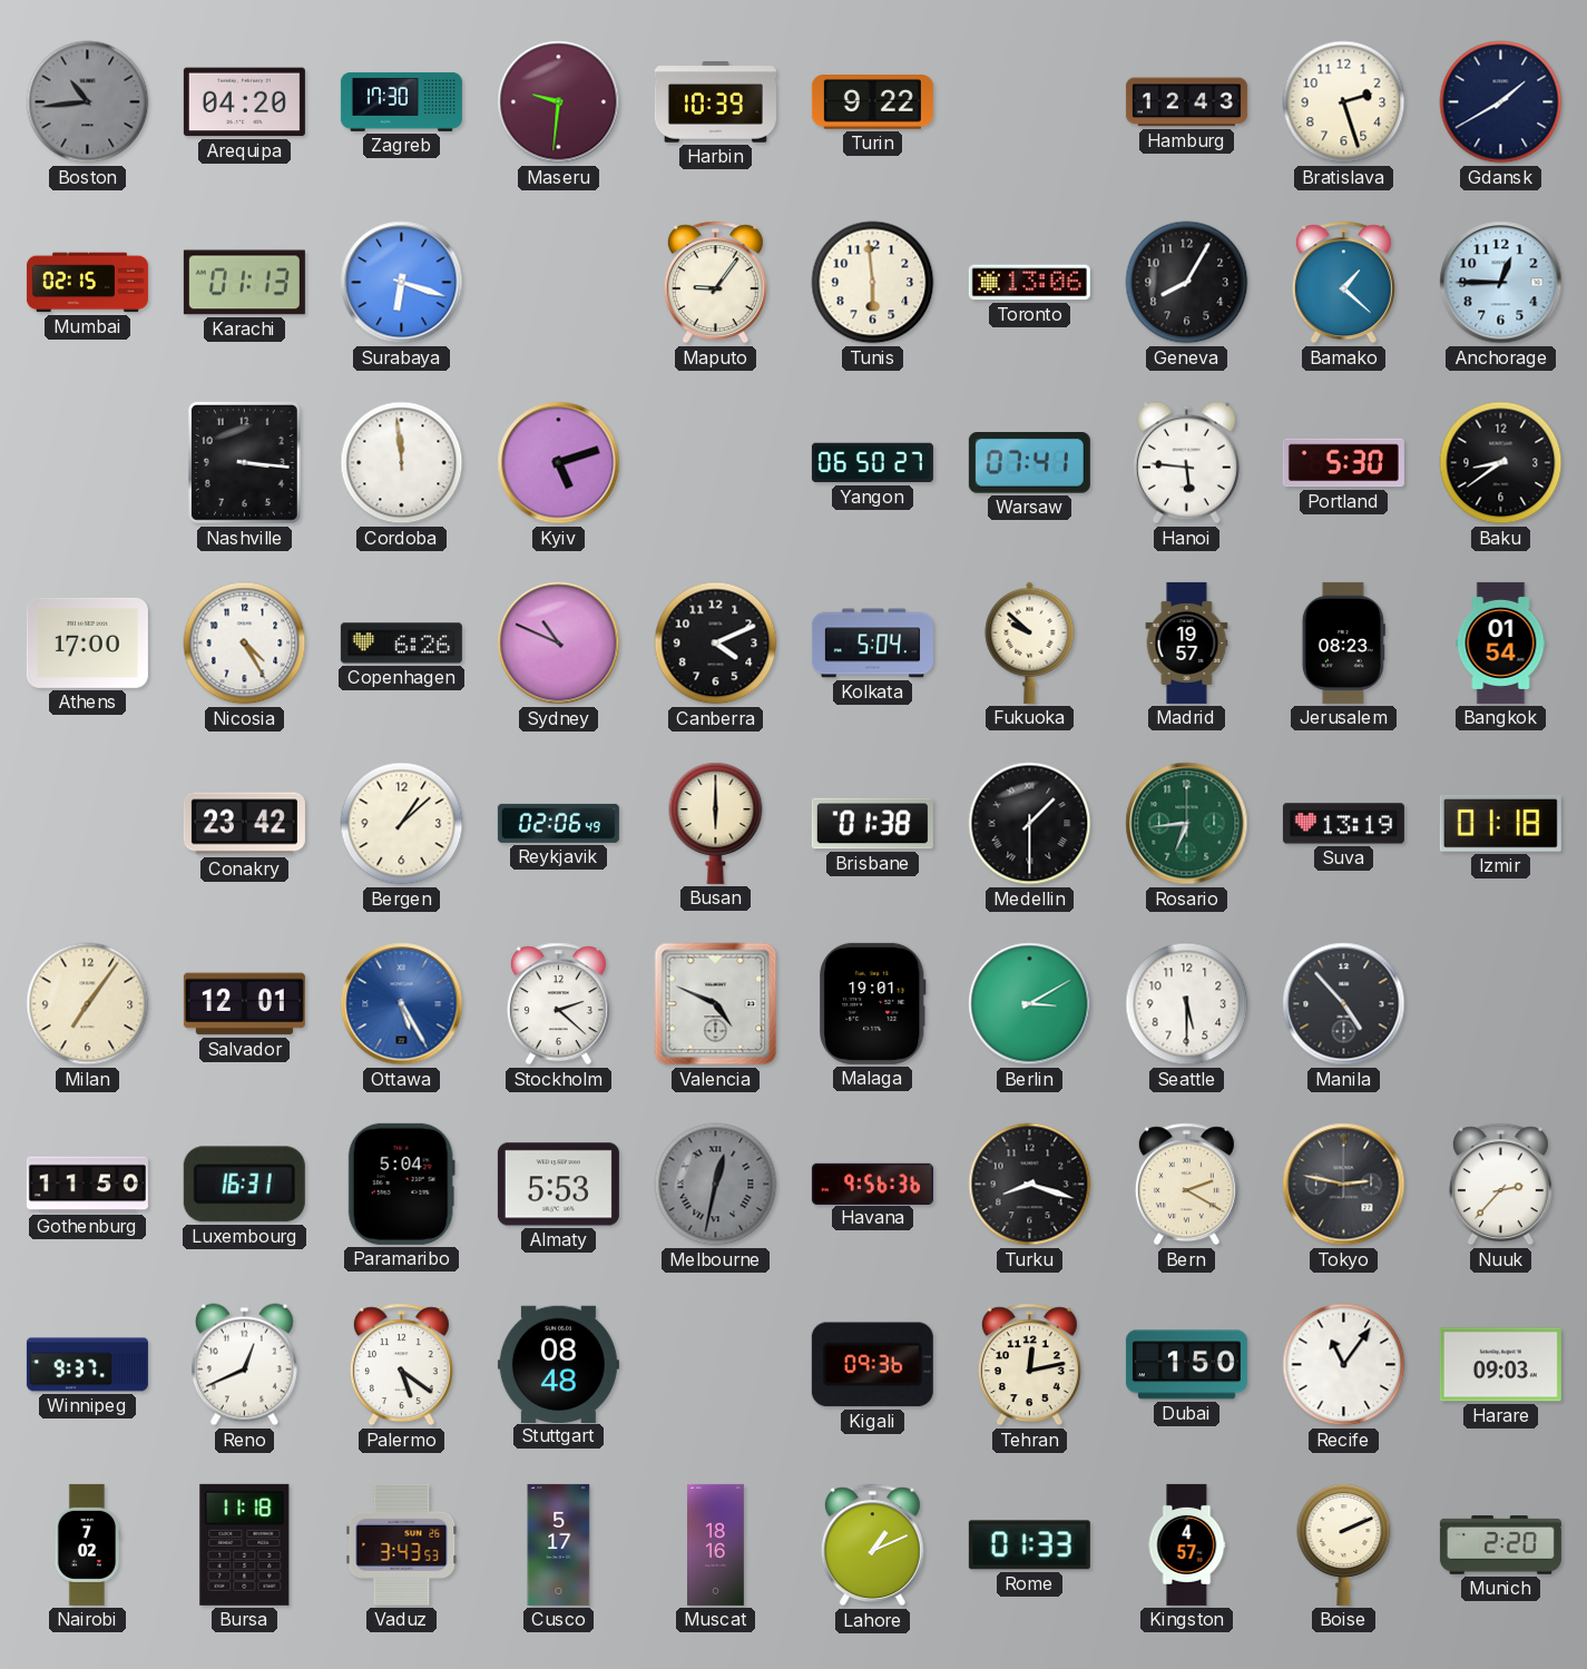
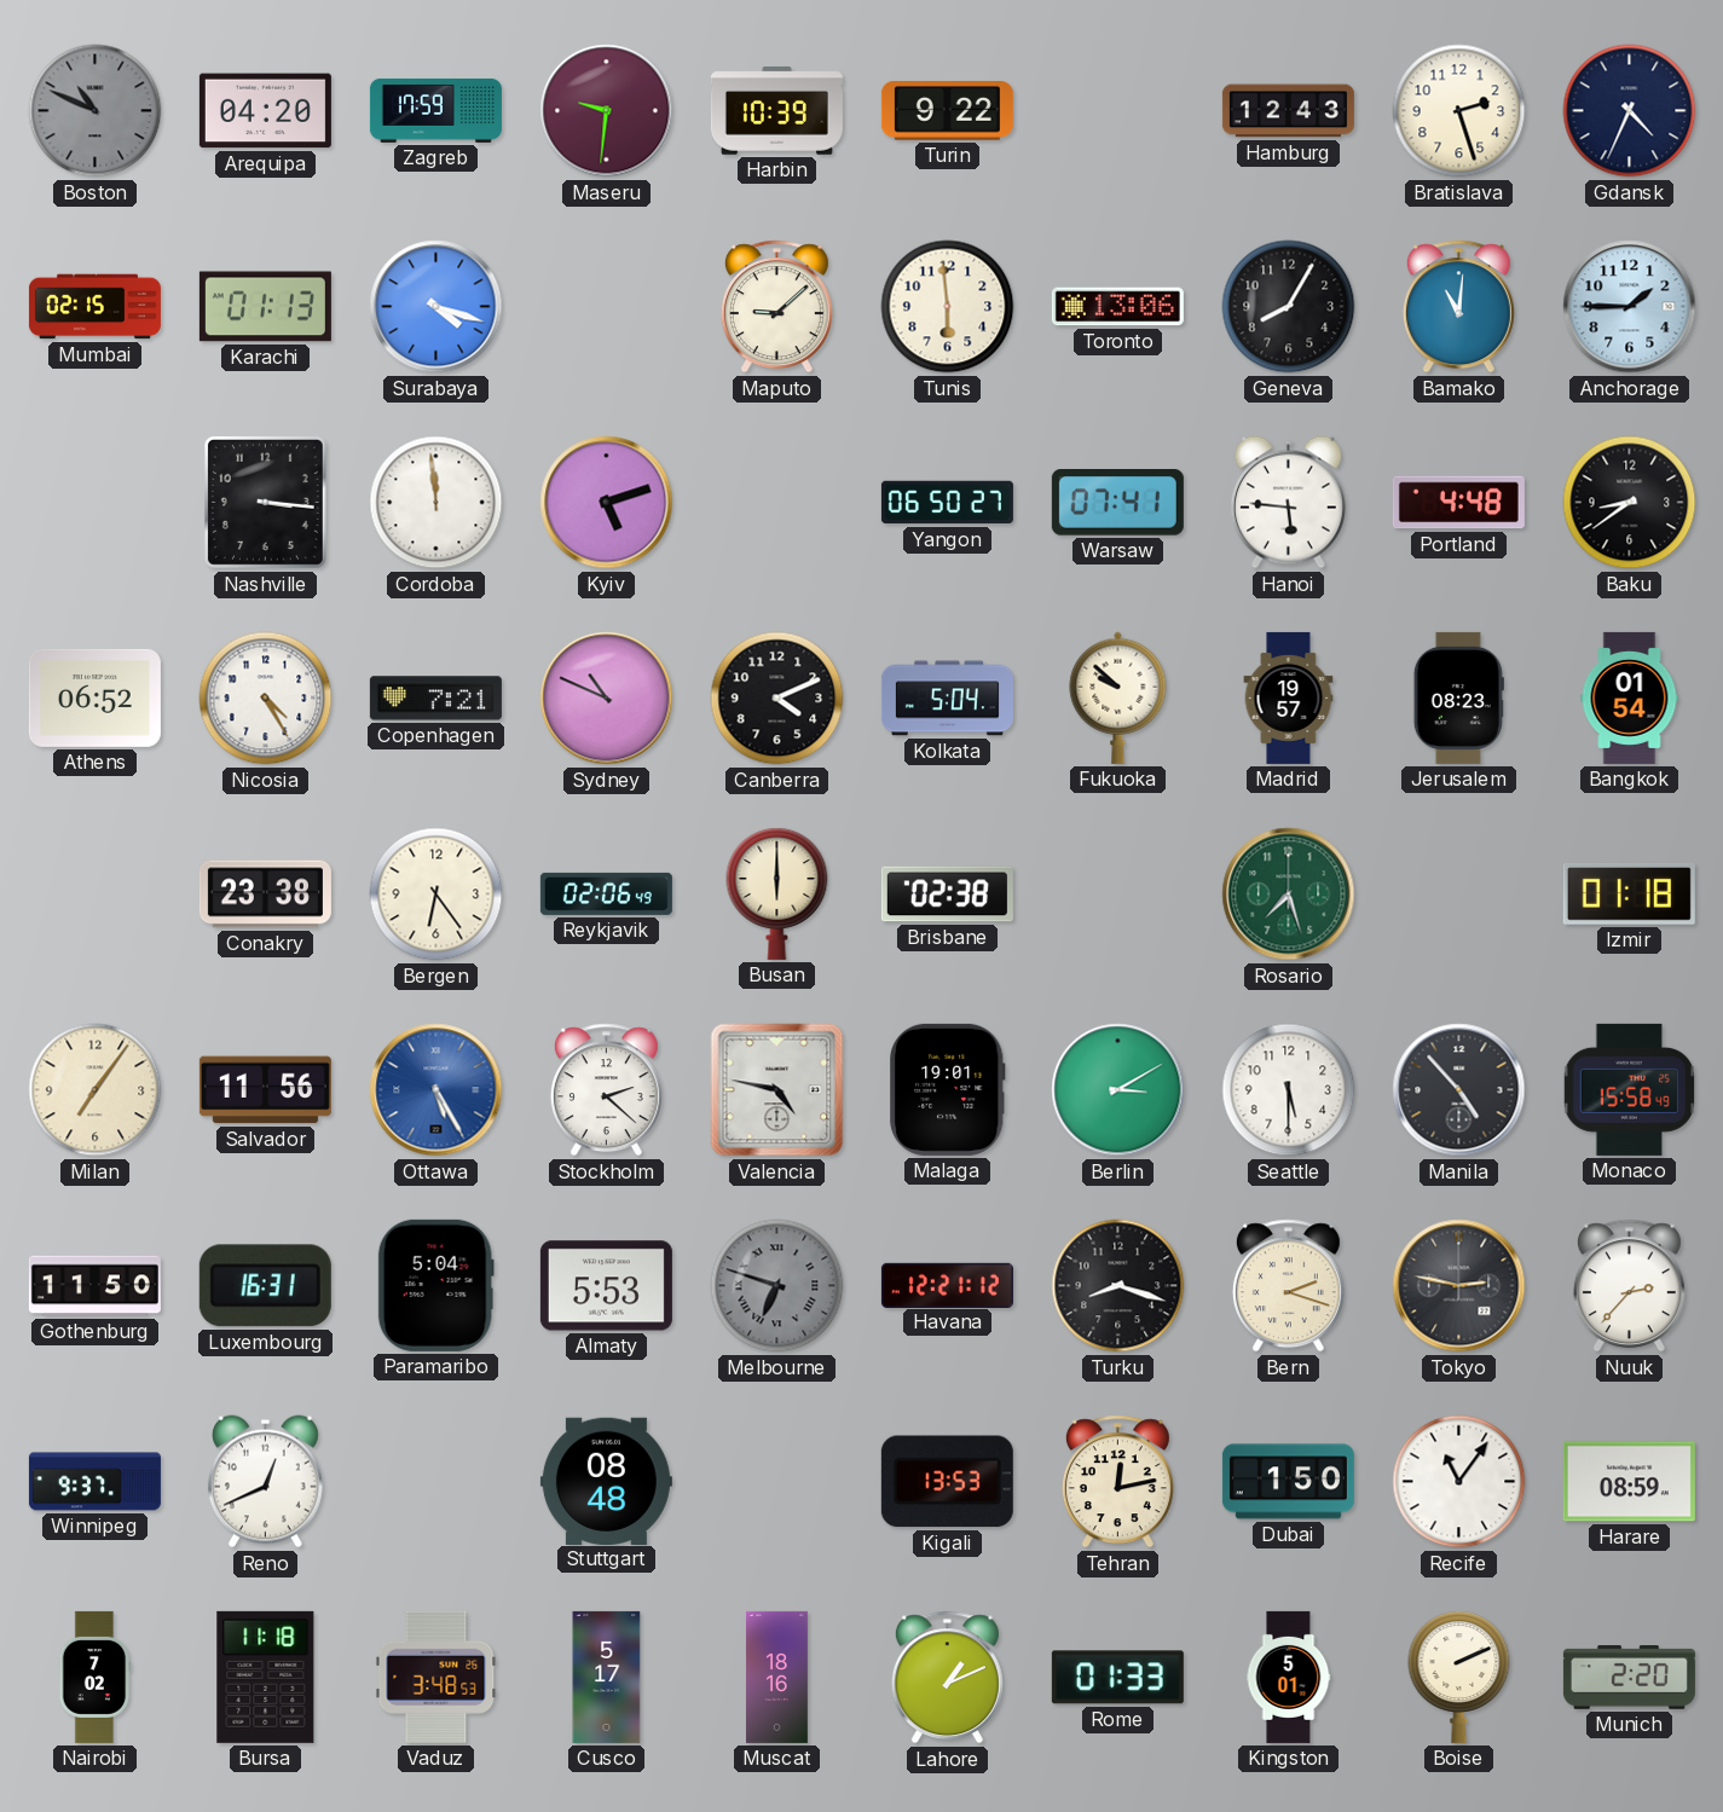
Boston: 10:44 -> 10:49 (96, 111)
Zagreb: 17:30 -> 17:59 (435, 110)
Gdansk: 1:40 -> 4:34 (1630, 111)
Surabaya: 6:18 -> 4:18 (436, 307)
Maputo: 9:06 -> 9:08 (776, 307)
Bamako: 1:22 -> 11:01 (1458, 307)
Anchorage: 12:45 -> 1:45 (1630, 307)
Portland: 5:30 -> 4:48 (1458, 503)
Athens: 17:00 -> 06:52 (94, 697)
Copenhagen: 6:26 -> 7:21 (435, 699)
Conakry: 23:42 -> 23:38 (265, 895)
Bergen: 1:08 -> 6:24 (436, 895)
Brisbane: 01:38 -> 02:38 (947, 895)
Medellin: 1:30 -> none (1030, 824)
Rosario: 6:44 -> 7:27 (1289, 895)
Suva: 13:19 -> none (1343, 824)
Salvador: 12:01 -> 11:56 (265, 1090)
Valencia: 4:49 -> 4:47 (777, 1090)
Monaco: none -> 15:58 (1629, 1089)
Melbourne: 12:32 -> 6:48 (777, 1286)
Havana: 9:56 -> 12:21 (947, 1285)
Bern: 2:20 -> 2:18 (1288, 1286)
Palermo: 5:21 -> none (401, 1365)
Kigali: 09:36 -> 13:53 (947, 1482)
Harare: 09:03 -> 08:59 (1629, 1482)
Vaduz: 3:43 -> 3:48 (436, 1677)
Kingston: 4:57 -> 5:01 (1289, 1677)
